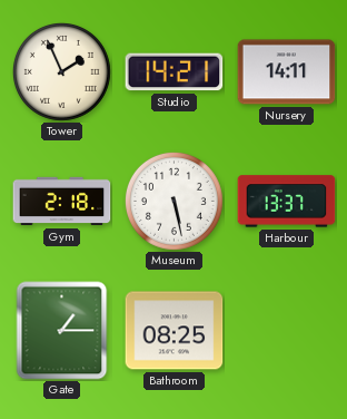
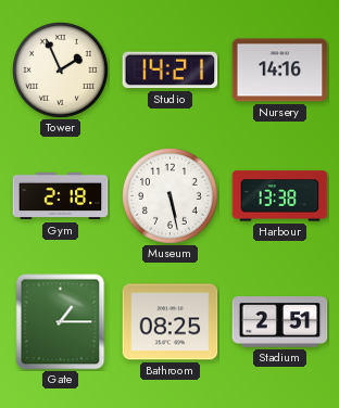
Nursery: 14:11 -> 14:16 (280, 71)
Harbour: 13:37 -> 13:38 (280, 196)
Stadium: none -> 2:51 (280, 322)
